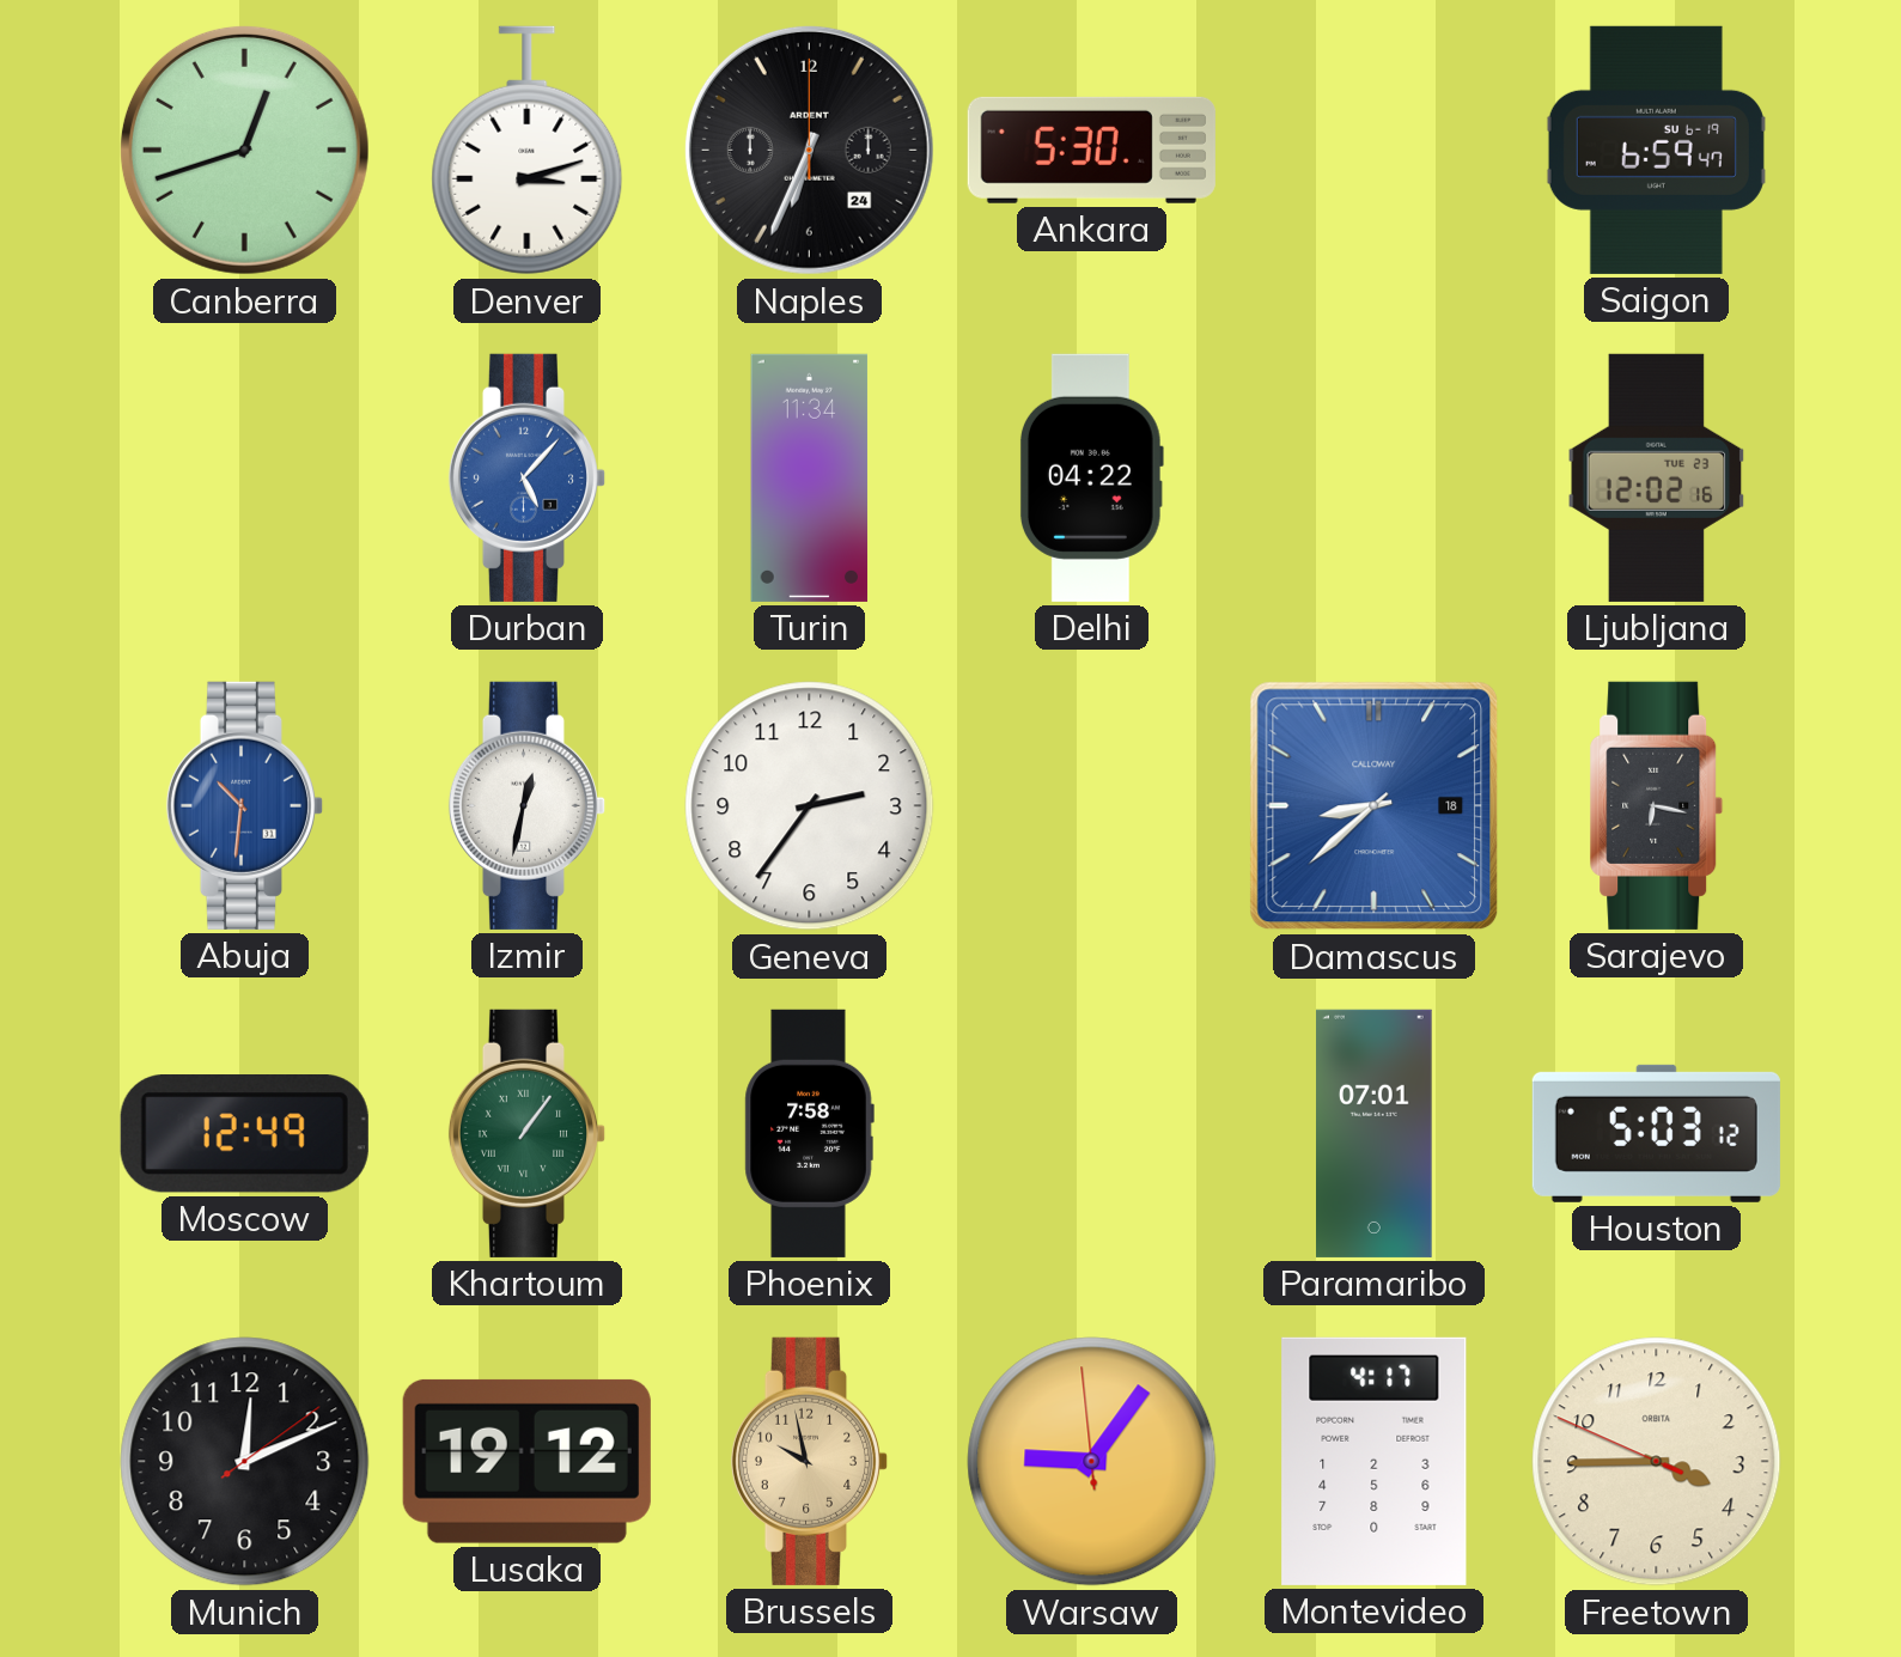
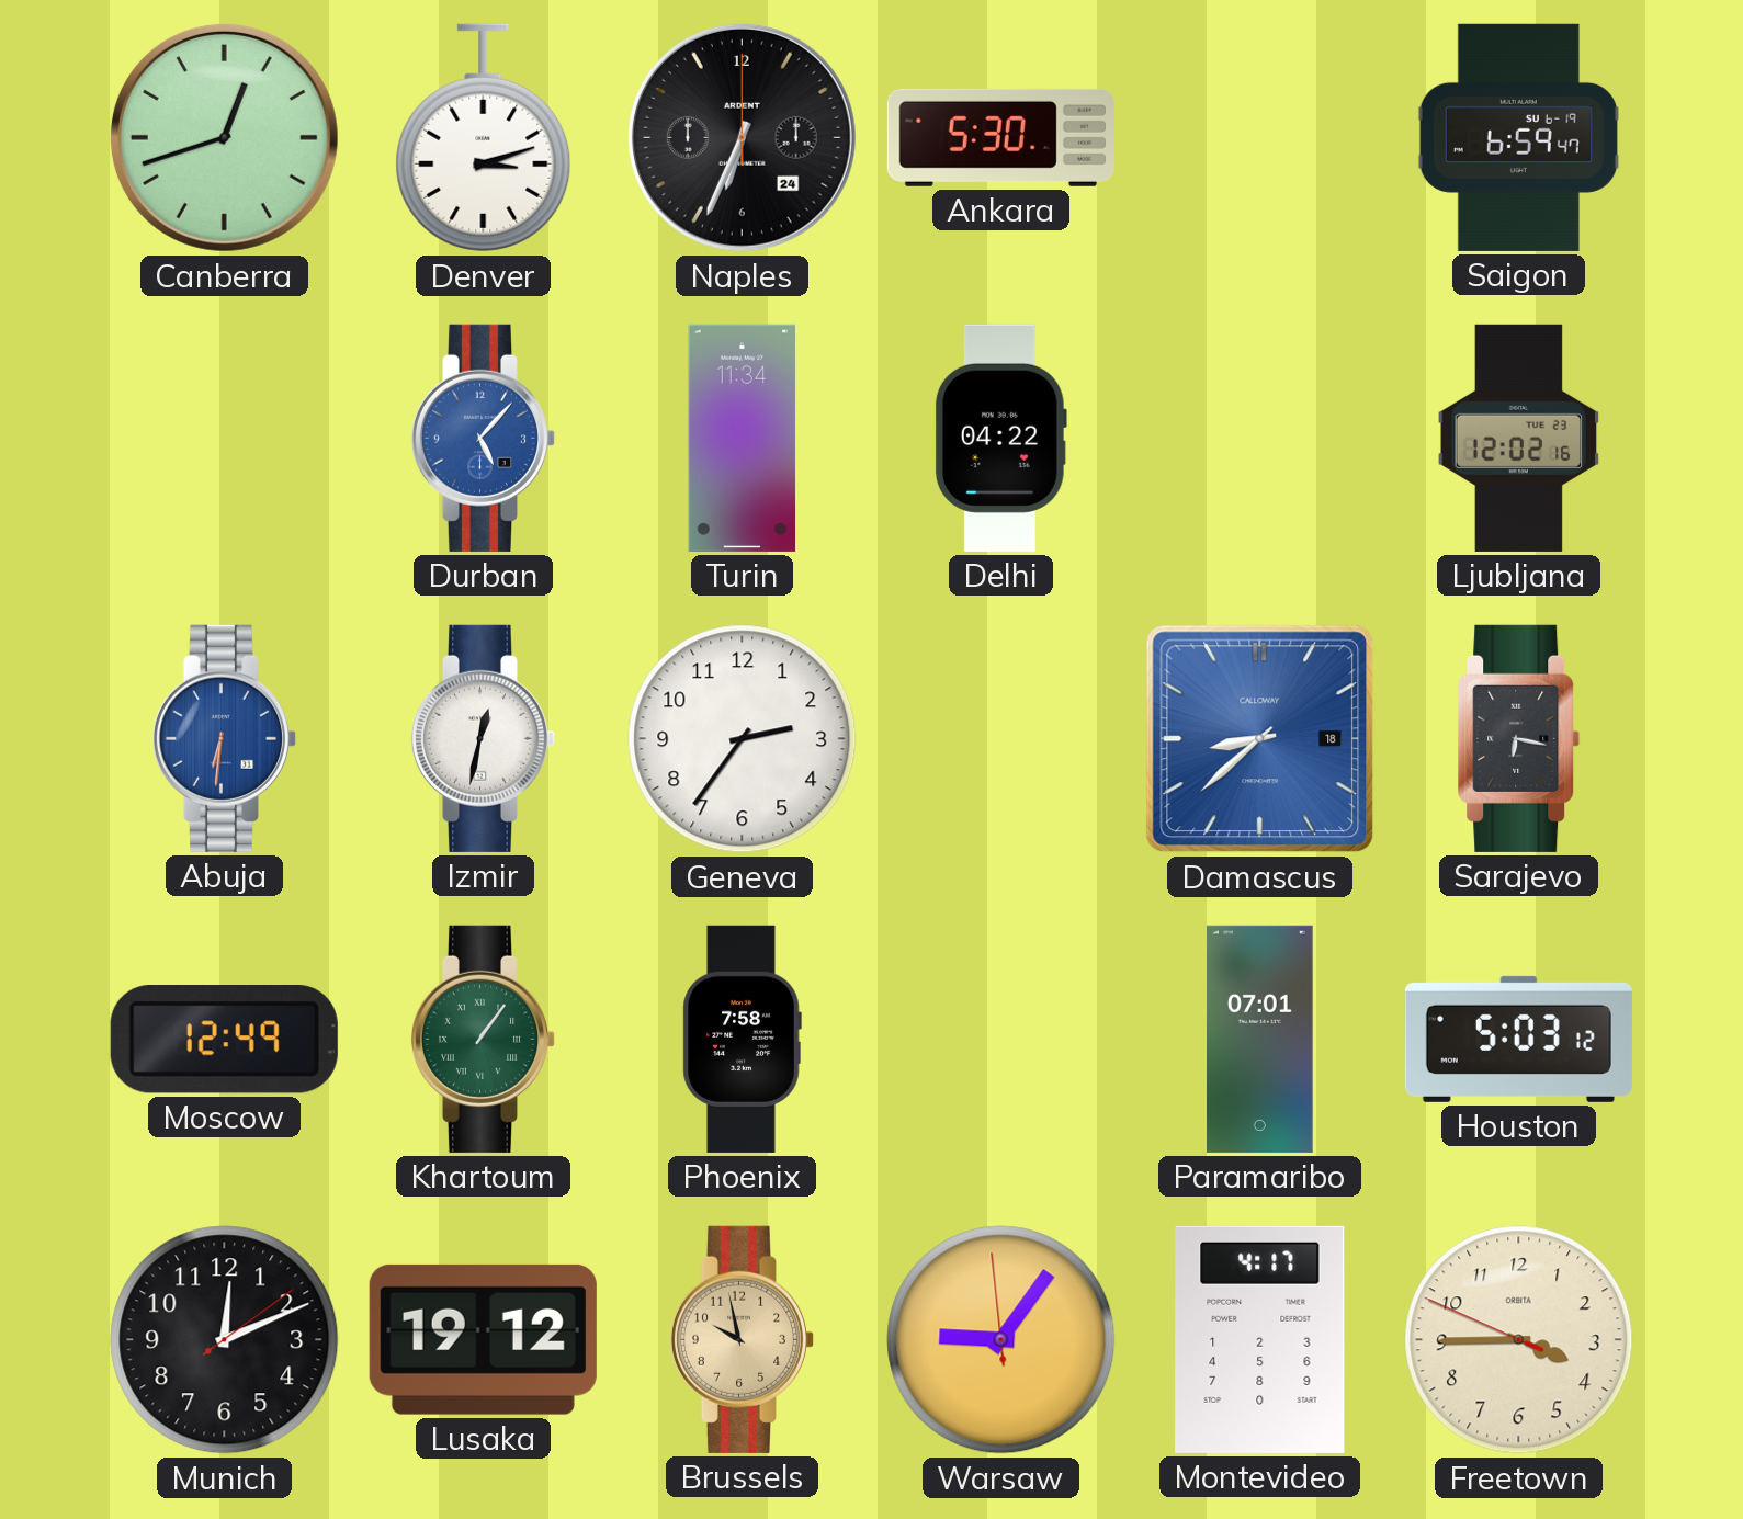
Abuja: 10:31 -> 6:31 (225, 738)
